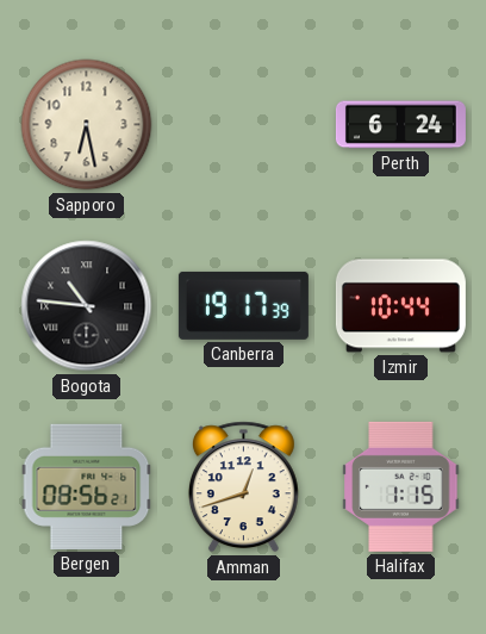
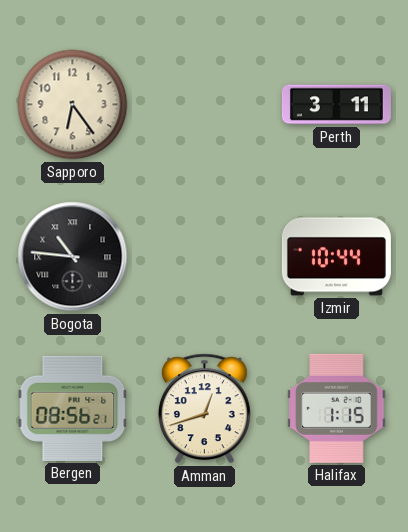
Sapporo: 6:28 -> 6:24 (73, 105)
Perth: 6:24 -> 3:11 (336, 105)
Canberra: 19:17 -> none (243, 305)
